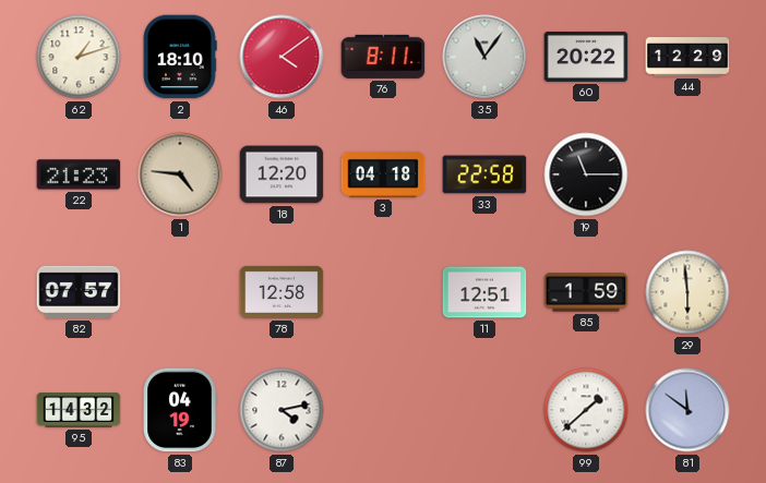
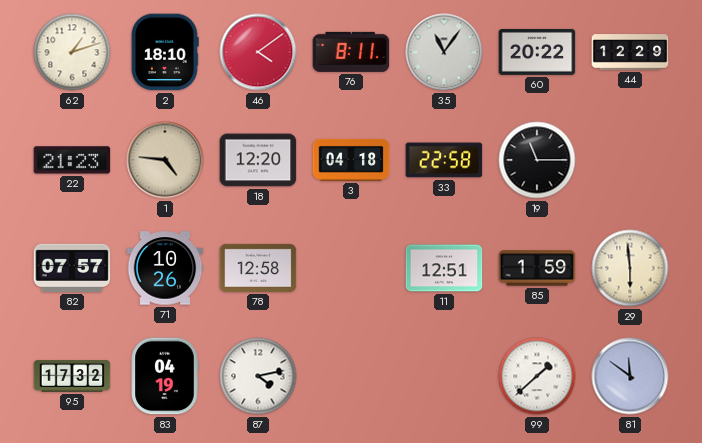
71: none -> 10:26 (165, 268)
95: 14:32 -> 17:32 (72, 376)
